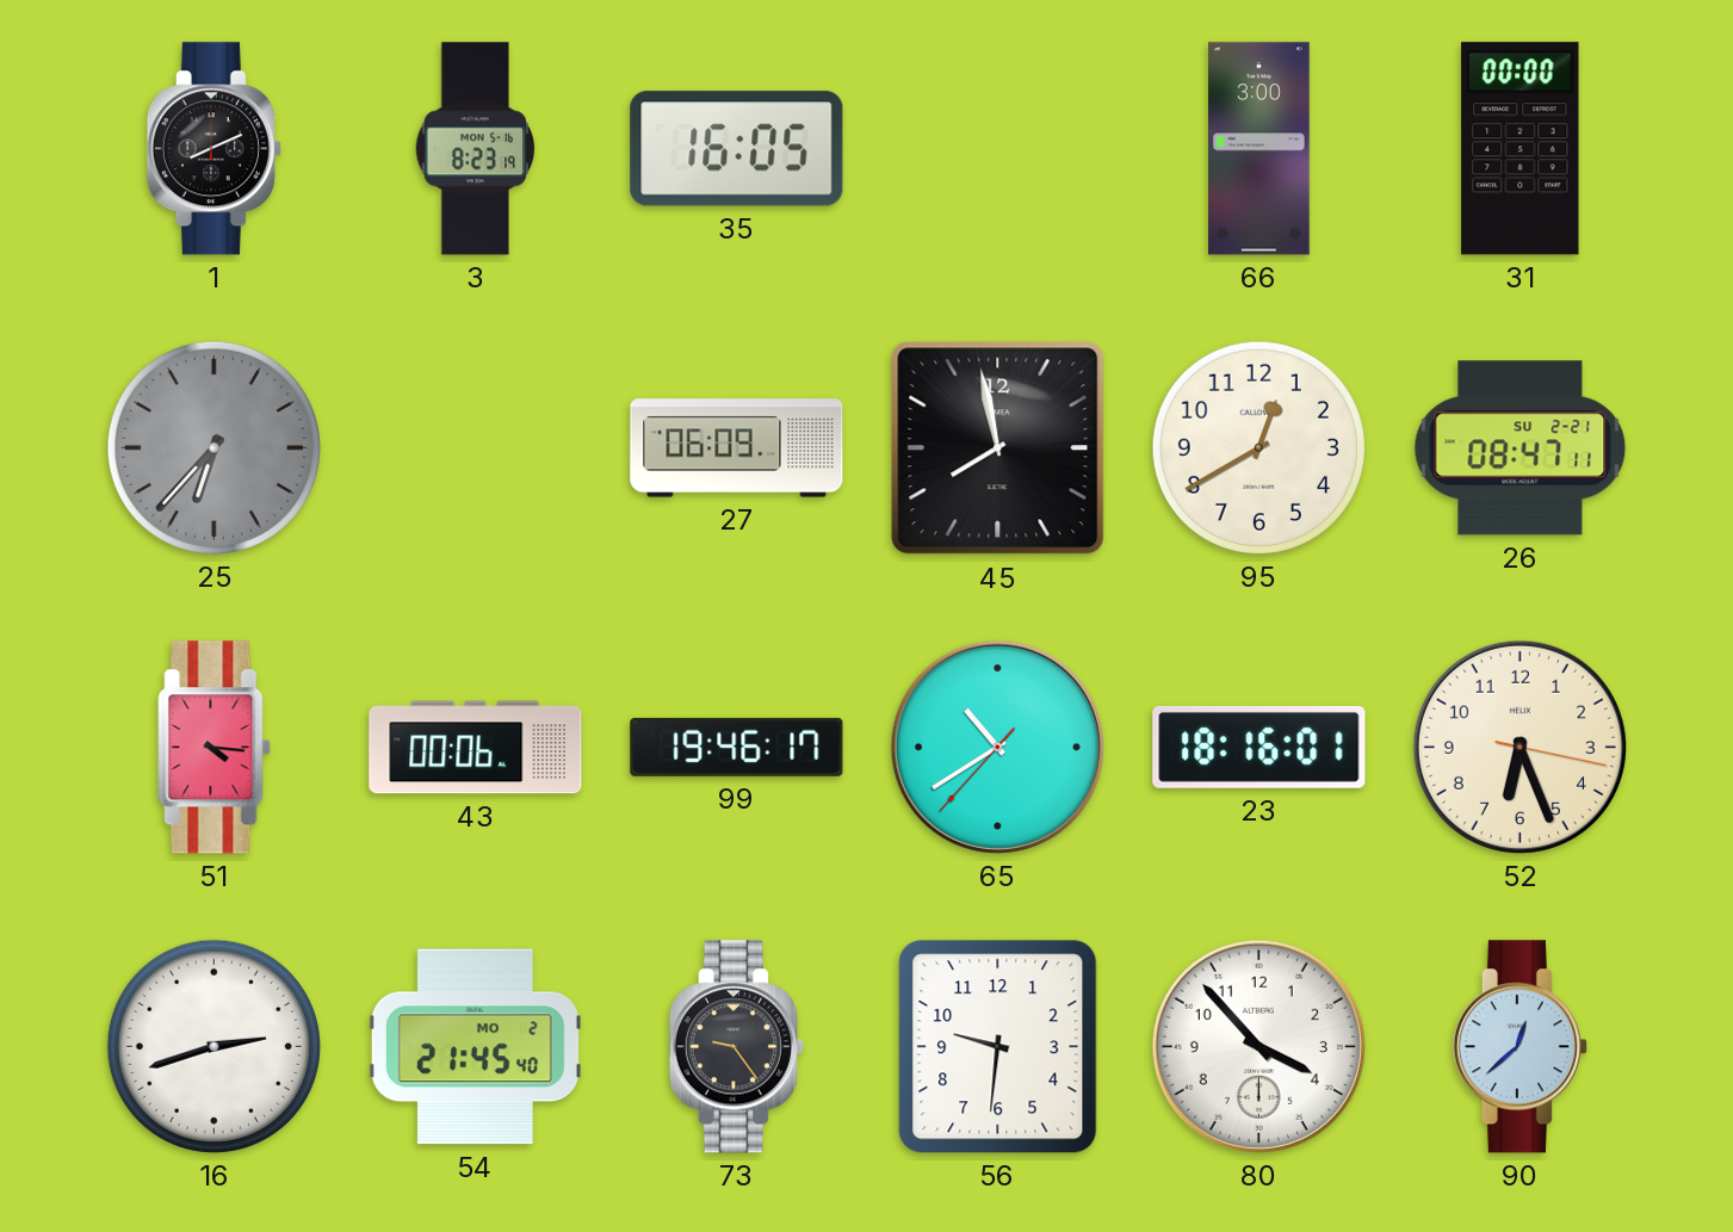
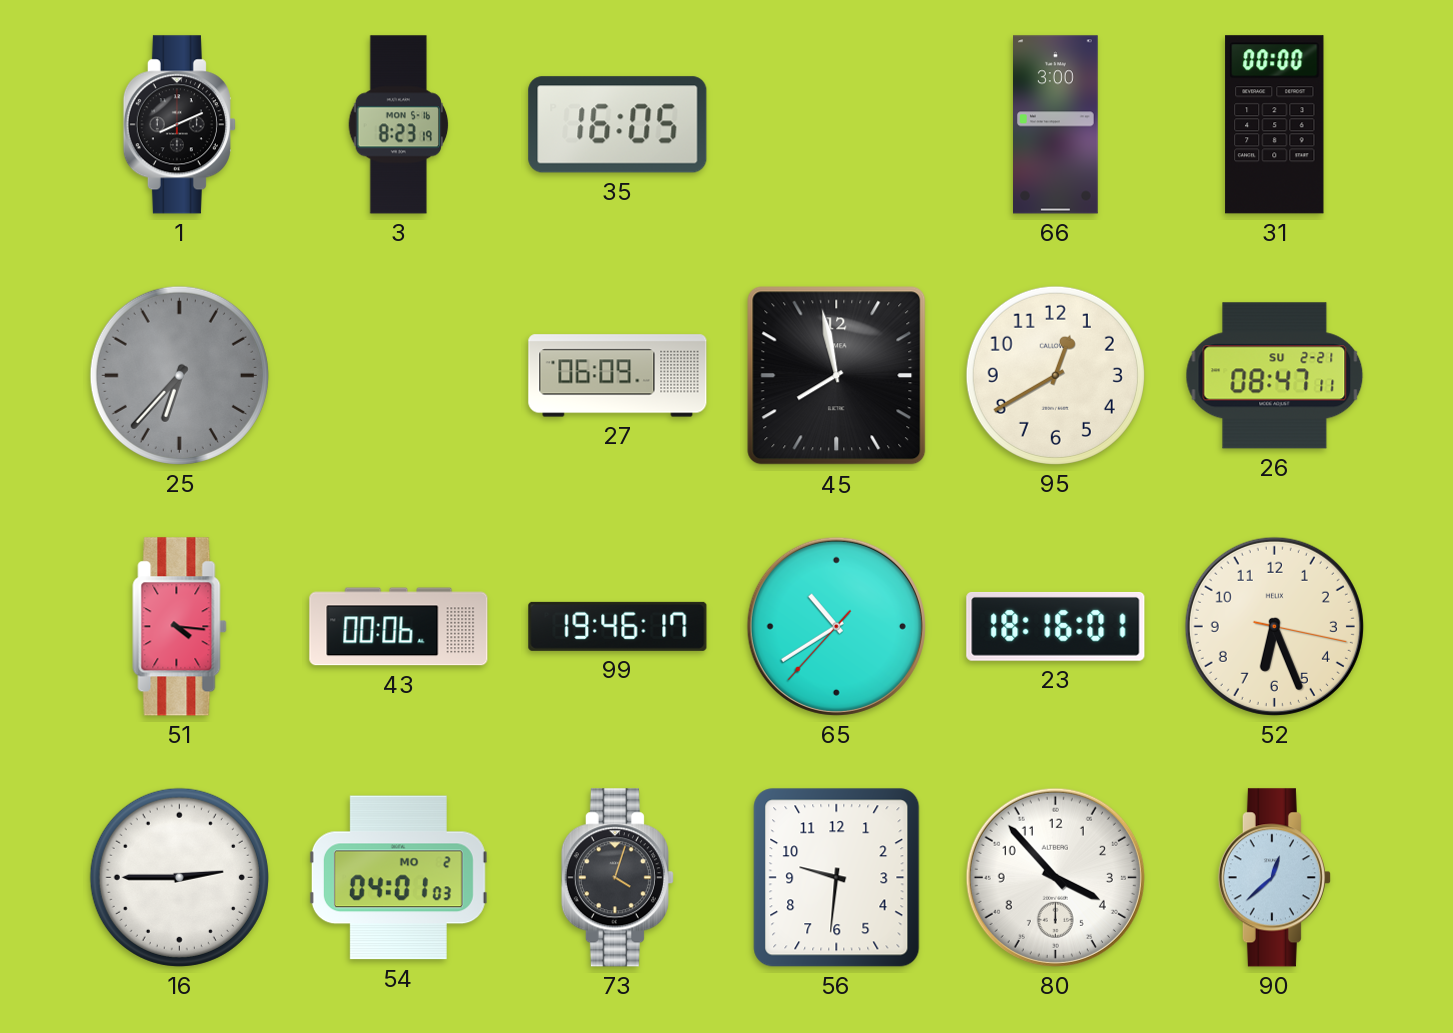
16: 2:42 -> 2:45 (179, 877)
54: 21:45 -> 04:01 (398, 878)
73: 9:24 -> 4:03 (617, 878)
